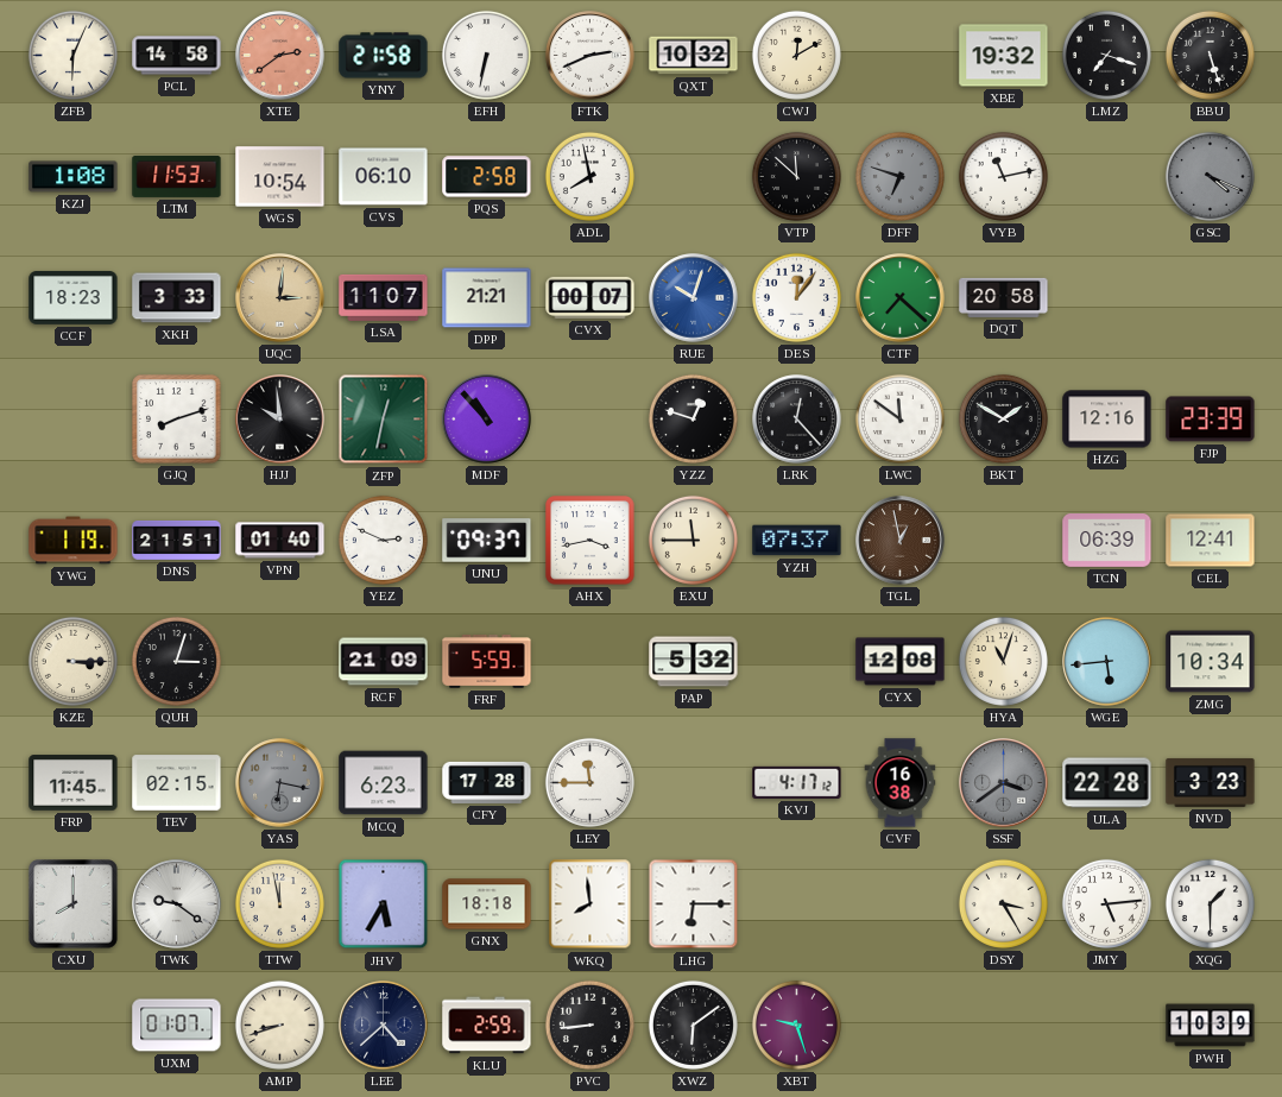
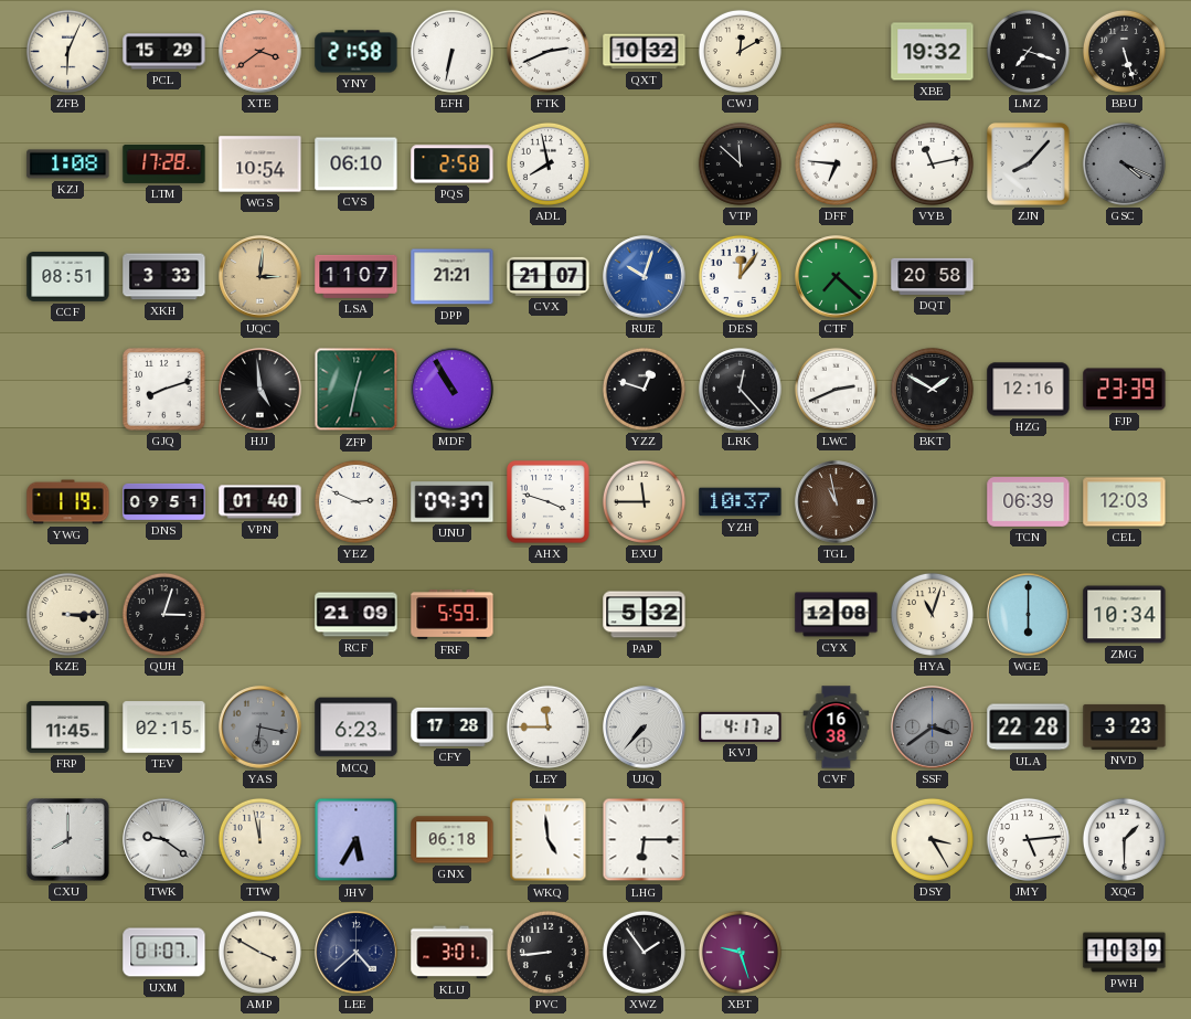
PCL: 14:58 -> 15:29 (164, 52)
XTE: 2:39 -> 3:39 (260, 52)
LTM: 11:53 -> 17:28 (164, 163)
DFF: 6:48 -> 6:46 (836, 163)
DFF dial: grey -> white (836, 163)
ZJN: none -> 8:07 (1029, 164)
CCF: 18:23 -> 08:51 (68, 276)
CVX: 00:07 -> 21:07 (549, 276)
HJJ: 9:59 -> 4:59 (260, 390)
MDF: 10:53 -> 10:55 (453, 390)
LWC: 11:51 -> 2:41 (836, 389)
DNS: 21:51 -> 09:51 (164, 501)
AHX: 3:43 -> 3:48 (549, 502)
YZH: 07:37 -> 10:37 (741, 502)
TGL: 12:58 -> 10:58 (837, 502)
CEL: 12:41 -> 12:03 (1125, 502)
WGE: 5:44 -> 6:00 (1029, 615)
UJQ: none -> 7:37 (645, 728)
GNX: 18:18 -> 06:18 (453, 840)
WKQ: 7:59 -> 4:59 (549, 840)
AMP: 8:42 -> 3:50 (259, 952)
KLU: 2:59 -> 3:01 (453, 953)
XWZ: 6:09 -> 1:54 (644, 952)
